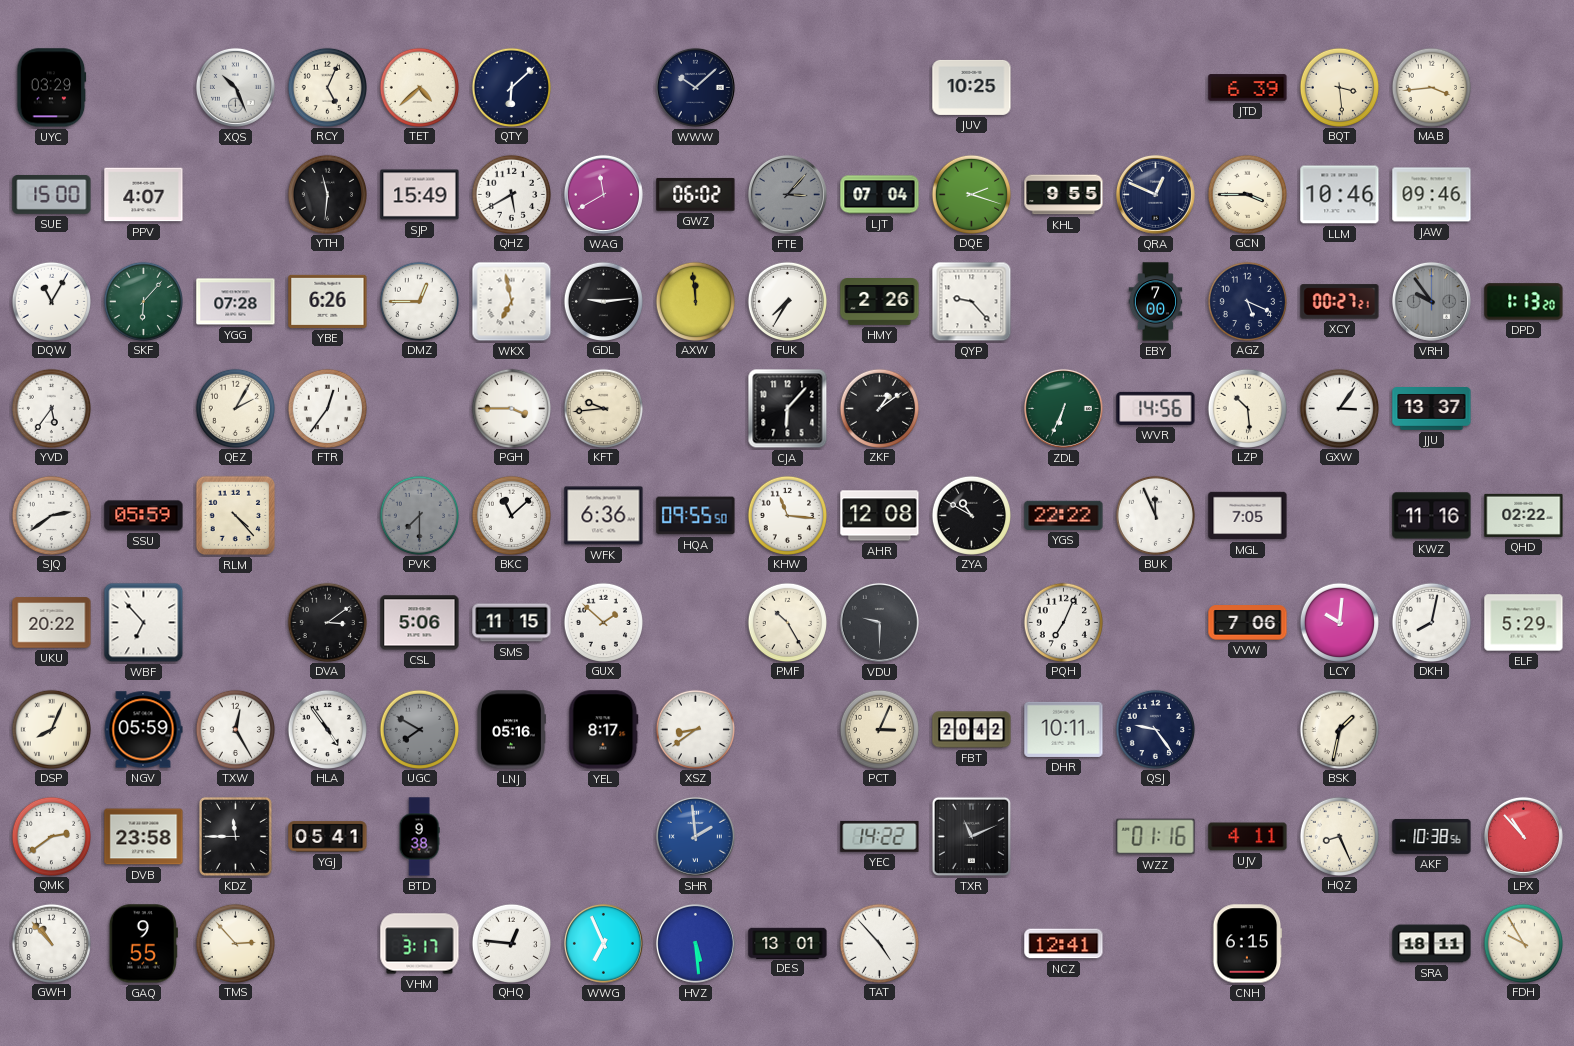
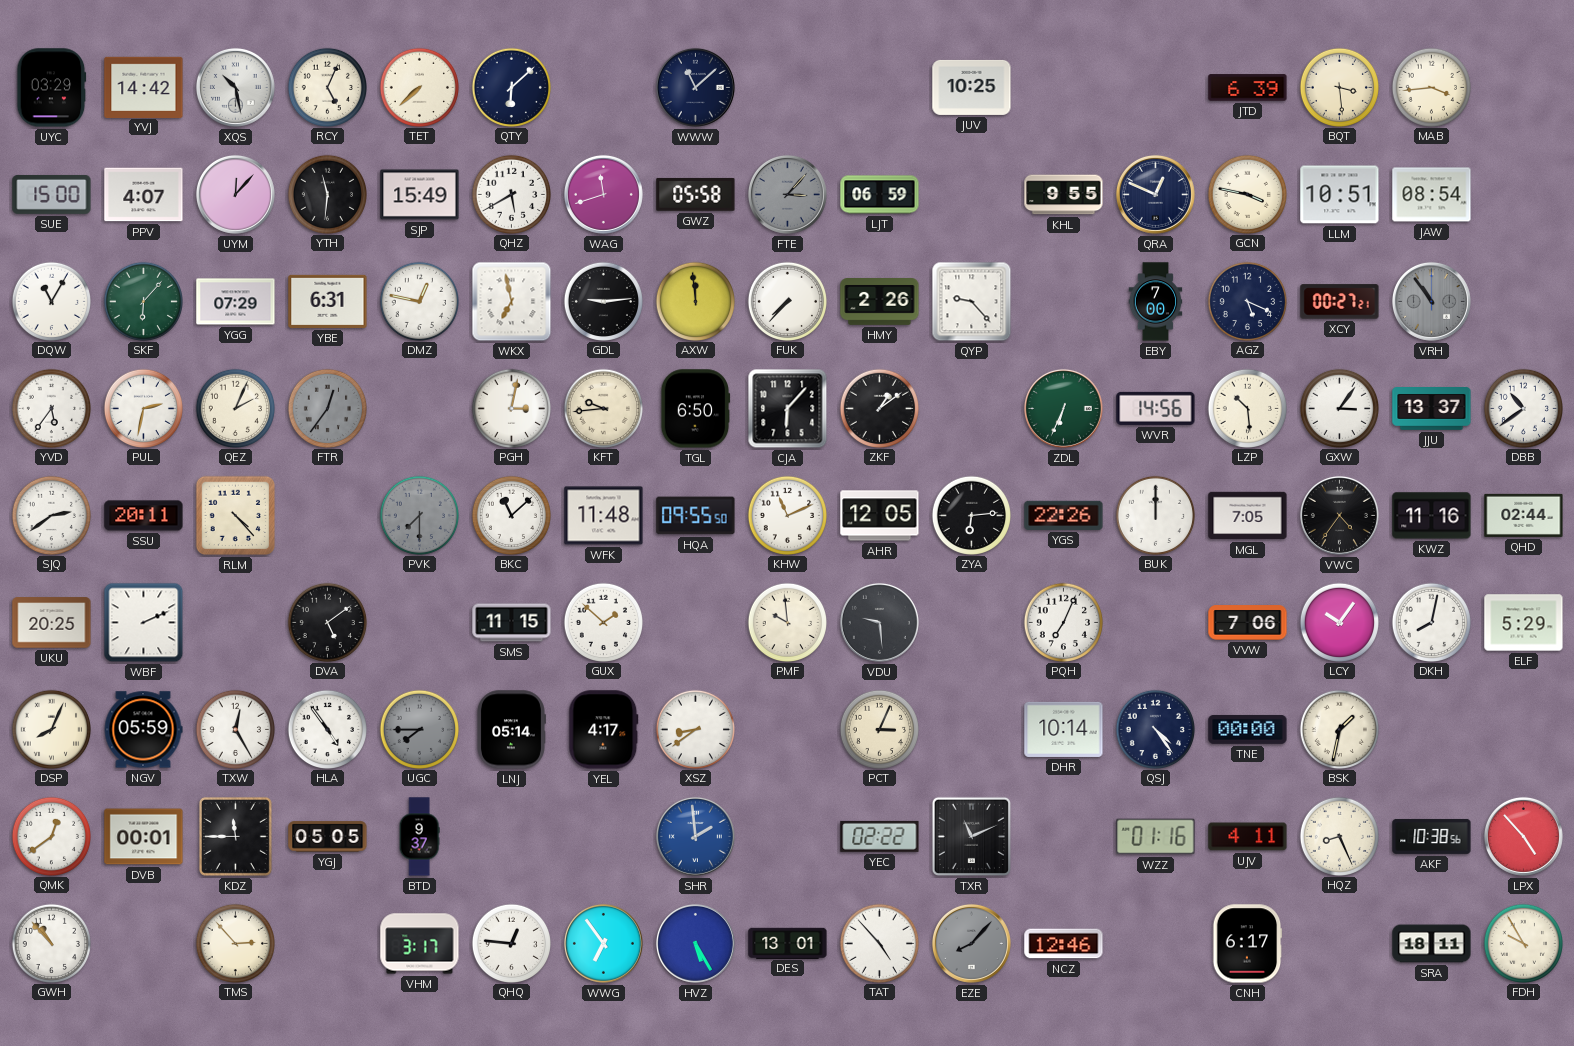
YVJ: none -> 14:42 (144, 87)
XQS: 10:26 -> 10:28 (235, 87)
TET: 4:38 -> 7:38 (419, 87)
WWW: 10:08 -> 11:08 (695, 87)
UYM: none -> 12:07 (235, 194)
WAG: 11:40 -> 11:42 (603, 194)
GWZ: 06:02 -> 05:58 (696, 195)
LJT: 07:04 -> 06:59 (880, 195)
DQE: 2:18 -> none (971, 194)
GCN: 3:45 -> 3:47 (1247, 194)
LLM: 10:46 -> 10:51 (1340, 195)
JAW: 09:46 -> 08:54 (1432, 195)
YGG: 07:28 -> 07:29 (236, 302)
YBE: 6:26 -> 6:31 (328, 301)
DMZ: 12:45 -> 12:47 (419, 301)
FUK: 7:35 -> 7:37 (787, 301)
VRH: 9:54 -> 10:54 (1431, 301)
DPD: 1:13 -> none (1524, 302)
PUL: none -> 2:32 (143, 408)
QEZ: 2:05 -> 2:04 (235, 408)
FTR dial: white -> grey (327, 408)
PGH: 3:45 -> 3:02 (511, 408)
TGL: none -> 6:50 (695, 409)
DBB: none -> 10:39 (1523, 408)
SSU: 05:59 -> 20:11 (144, 516)
WFK: 6:36 -> 11:48 (604, 516)
KHW: 11:16 -> 11:11 (787, 515)
AHR: 12:08 -> 12:05 (880, 516)
ZYA: 10:50 -> 6:14 (971, 515)
YGS: 22:22 -> 22:26 (1064, 515)
BUK: 11:56 -> 12:00 (1155, 515)
VWC: none -> 4:36 (1339, 515)
QHD: 02:22 -> 02:44 (1524, 515)
UKU: 20:22 -> 20:25 (52, 623)
WBF: 6:53 -> 2:11 (144, 623)
DVA: 3:09 -> 5:09 (327, 622)
CSL: 5:06 -> none (420, 623)
PMF: 10:25 -> 9:59 (787, 622)
VDU: 9:30 -> 9:29 (879, 622)
LCY: 10:01 -> 10:06 (1339, 622)
UGC: 7:50 -> 7:45 (419, 729)
LNJ: 05:16 -> 05:14 (511, 730)
YEL: 8:17 -> 4:17 (604, 730)
FBT: 20:42 -> none (972, 730)
DHR: 10:11 -> 10:14 (1064, 729)
QSJ: 9:24 -> 4:24 (1155, 729)
TNE: none -> 00:00 (1248, 729)
QMK: 2:39 -> 12:39 (51, 836)
DVB: 23:58 -> 00:01 (144, 837)
YGJ: 05:41 -> 05:05 (328, 837)
BTD: 9:38 -> 9:37 (419, 837)
YEC: 14:22 -> 02:22 (880, 836)
LPX: 10:53 -> 4:53 (1523, 836)
GAQ: 9:55 -> none (143, 944)
WWG: 6:56 -> 6:54 (603, 943)
HVZ: 5:29 -> 5:25 (695, 943)
EZE: none -> 8:07 (971, 943)
NCZ: 12:41 -> 12:46 (1064, 944)
CNH: 6:15 -> 6:17 (1247, 944)
